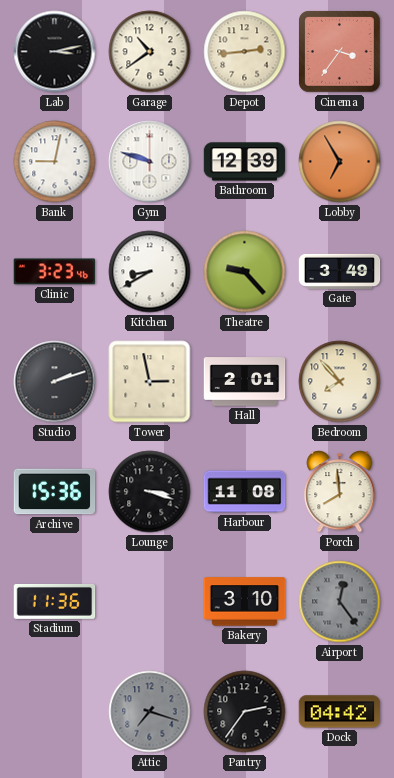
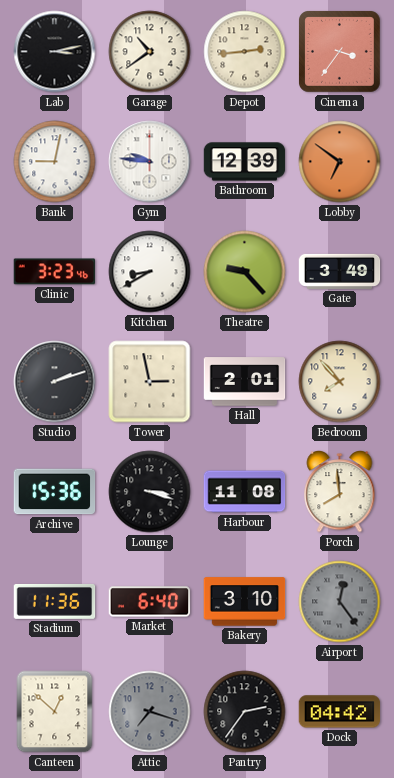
Gym: 9:48 -> 9:46 (150, 162)
Lobby: 6:55 -> 6:51 (340, 162)
Market: none -> 6:40 (150, 602)
Canteen: none -> 12:52 (55, 712)
